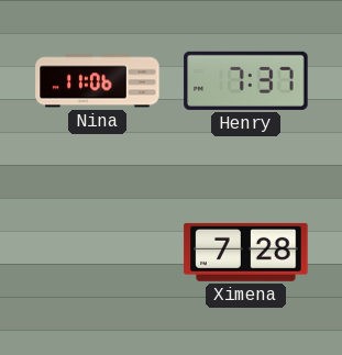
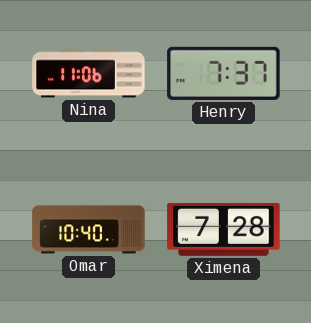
Omar: none -> 10:40 (89, 230)
